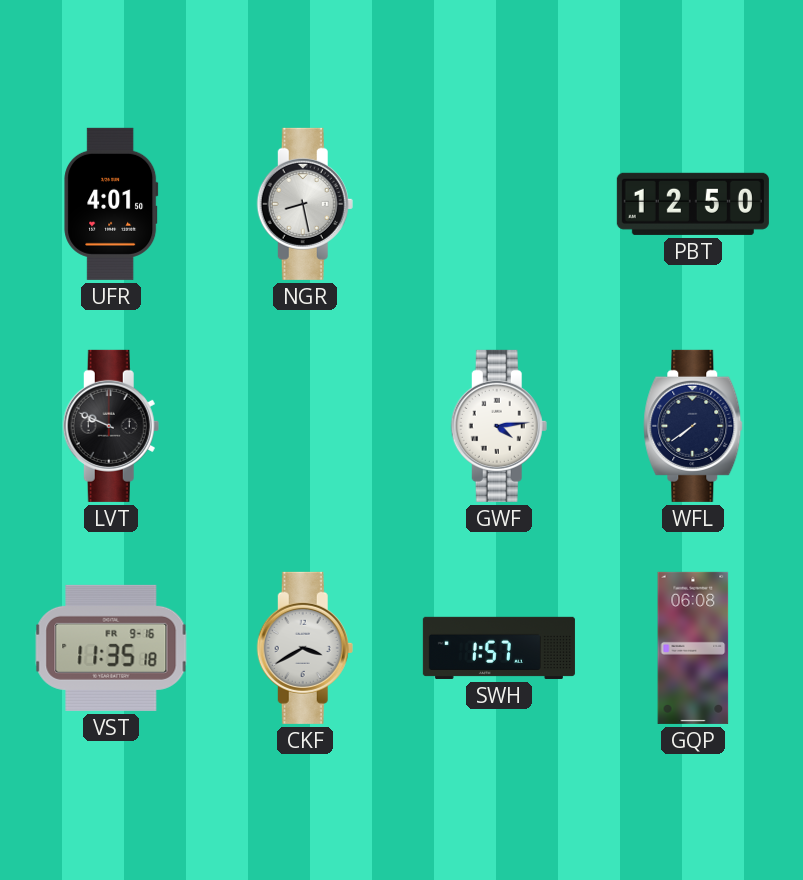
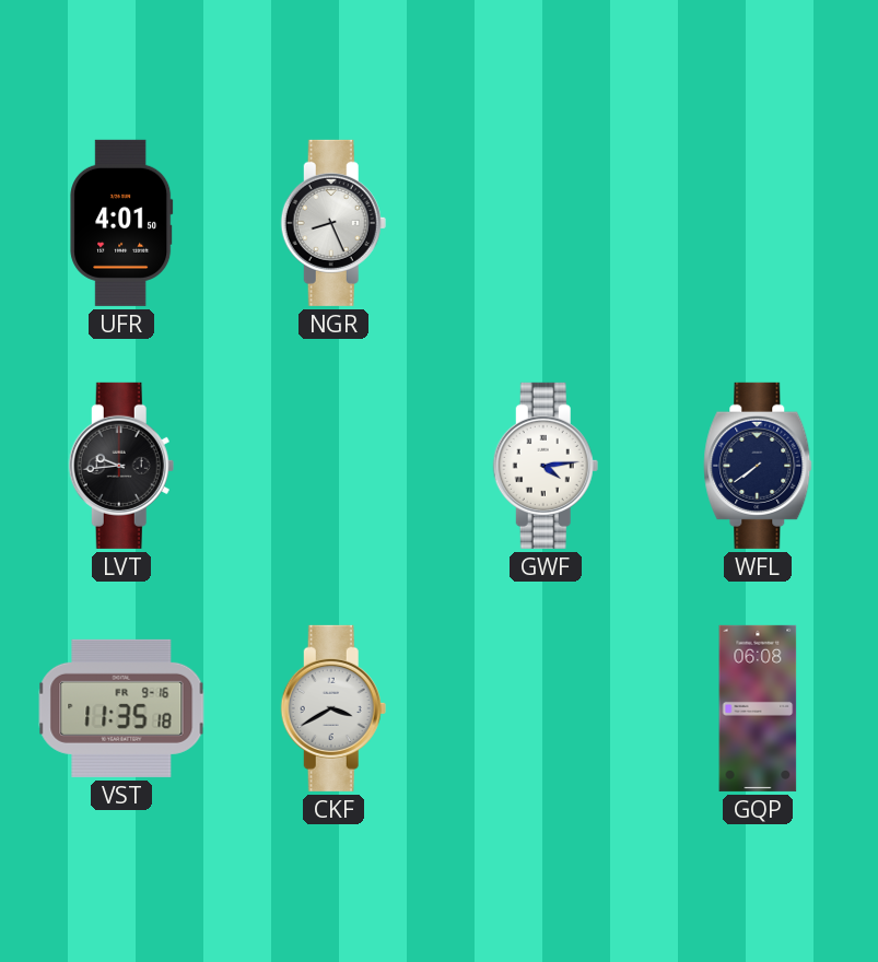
NGR: 8:28 -> 8:26 (333, 223)
PBT: 12:50 -> none (693, 204)
LVT: 9:49 -> 9:44 (121, 466)
SWH: 1:57 -> none (499, 648)
